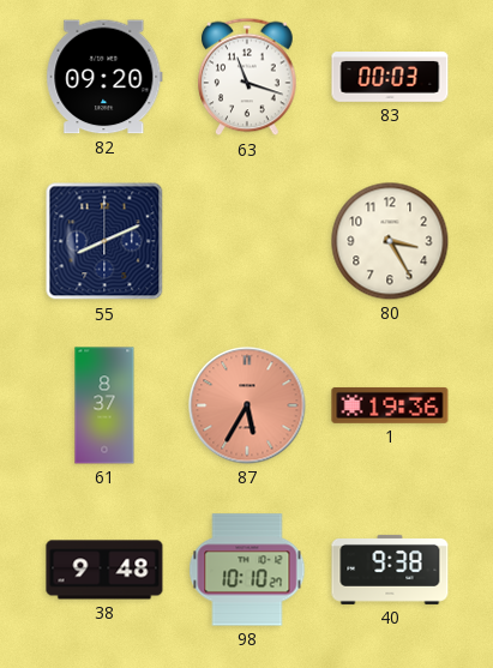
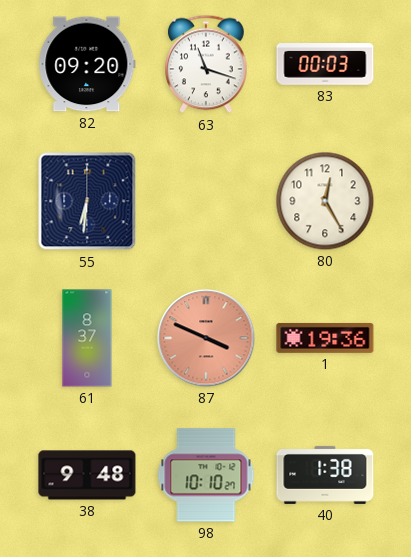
55: 8:11 -> 6:31 (87, 201)
80: 3:25 -> 12:25 (325, 201)
87: 5:35 -> 3:49 (206, 338)
40: 9:38 -> 1:38 (325, 475)
